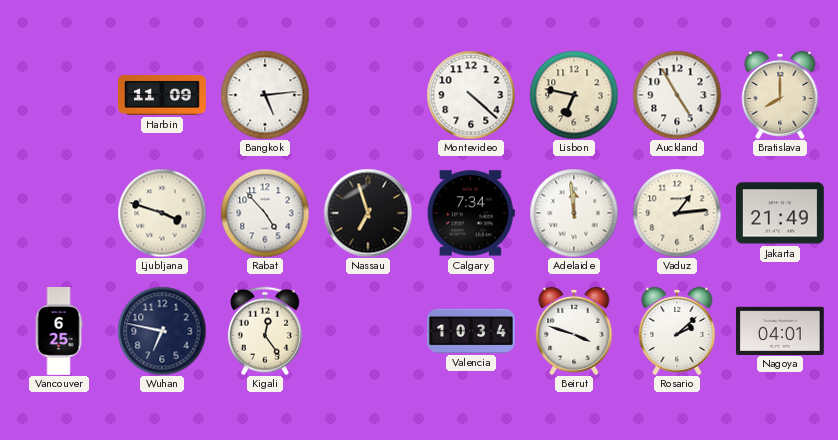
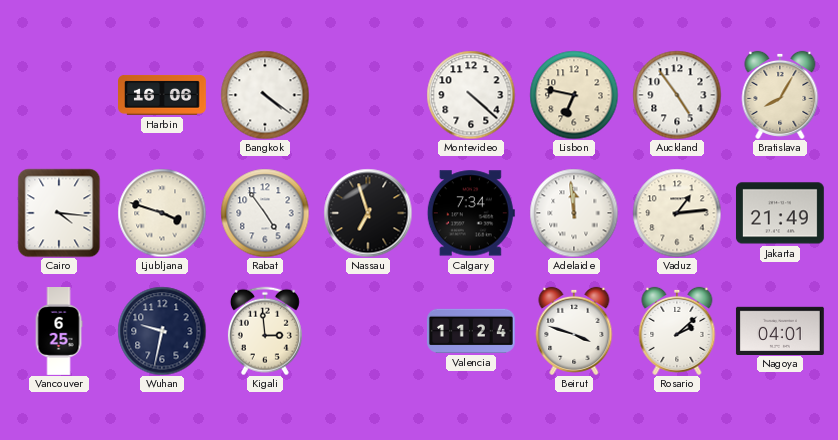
Harbin: 11:09 -> 16:06 (163, 95)
Bangkok: 5:14 -> 4:21 (265, 95)
Auckland: 4:55 -> 4:54 (677, 95)
Bratislava: 8:00 -> 8:05 (780, 95)
Cairo: none -> 4:16 (59, 213)
Rabat: 4:53 -> 4:54 (265, 213)
Wuhan: 6:47 -> 9:32 (162, 331)
Kigali: 12:24 -> 2:59 (265, 331)
Valencia: 10:34 -> 11:24 (471, 331)
